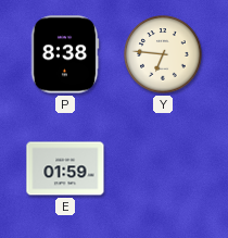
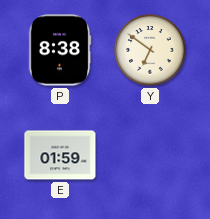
Y: 6:46 -> 6:51 (150, 50)
